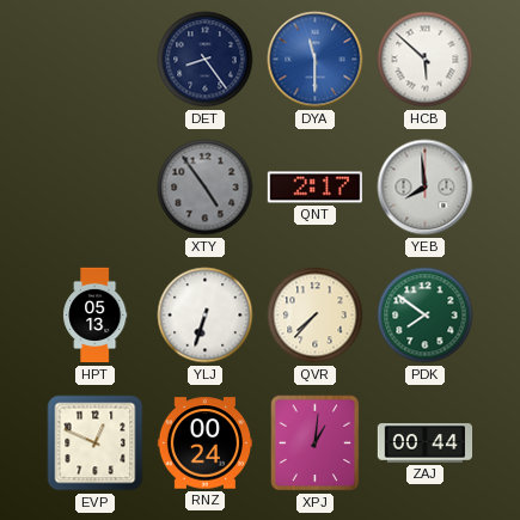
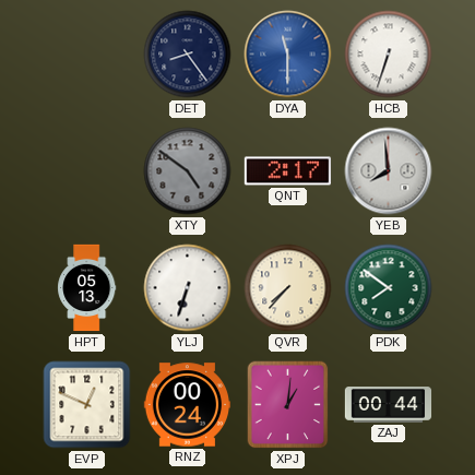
HCB: 5:52 -> 6:33 (389, 55)
XTY: 4:54 -> 4:51 (188, 171)
